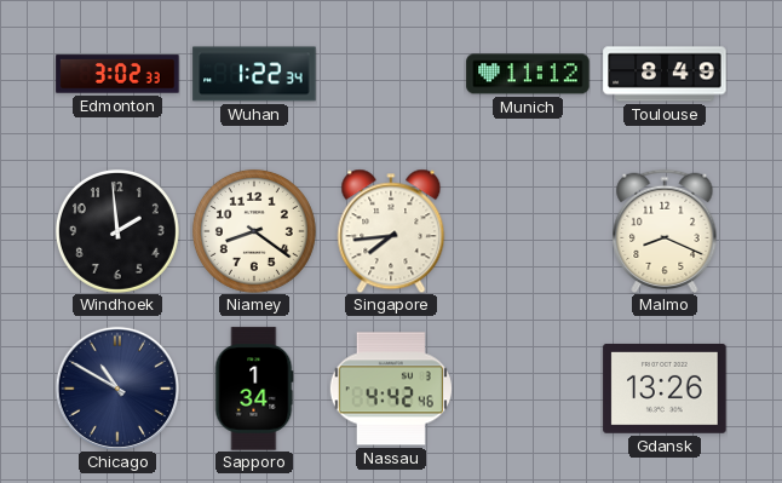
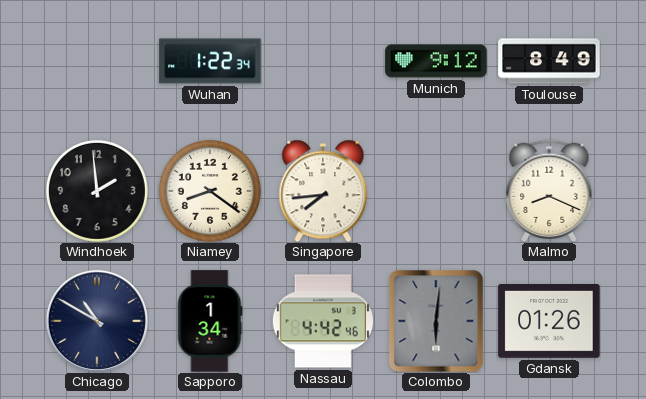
Edmonton: 3:02 -> none (117, 74)
Munich: 11:12 -> 9:12 (436, 61)
Colombo: none -> 6:01 (436, 321)
Gdansk: 13:26 -> 01:26 (549, 321)
